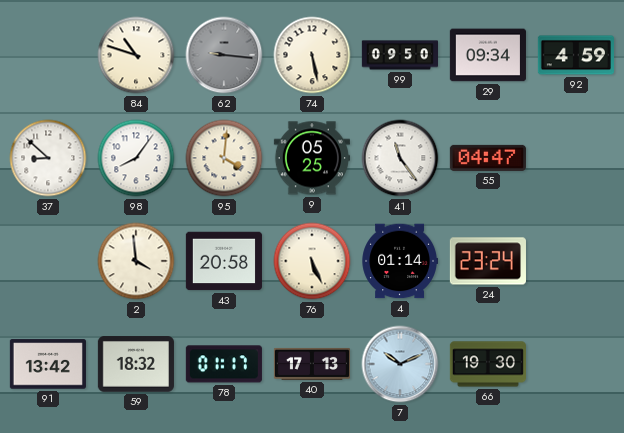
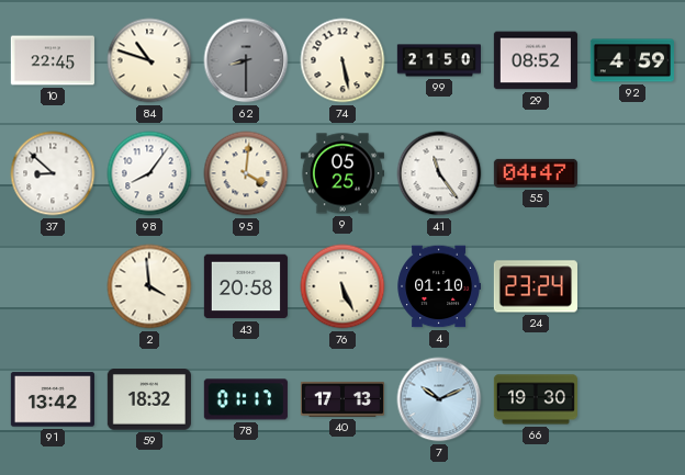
10: none -> 22:45 (53, 60)
62: 9:16 -> 8:30 (246, 60)
99: 09:50 -> 21:50 (438, 60)
29: 09:34 -> 08:52 (536, 60)
4: 01:14 -> 01:10 (438, 286)
